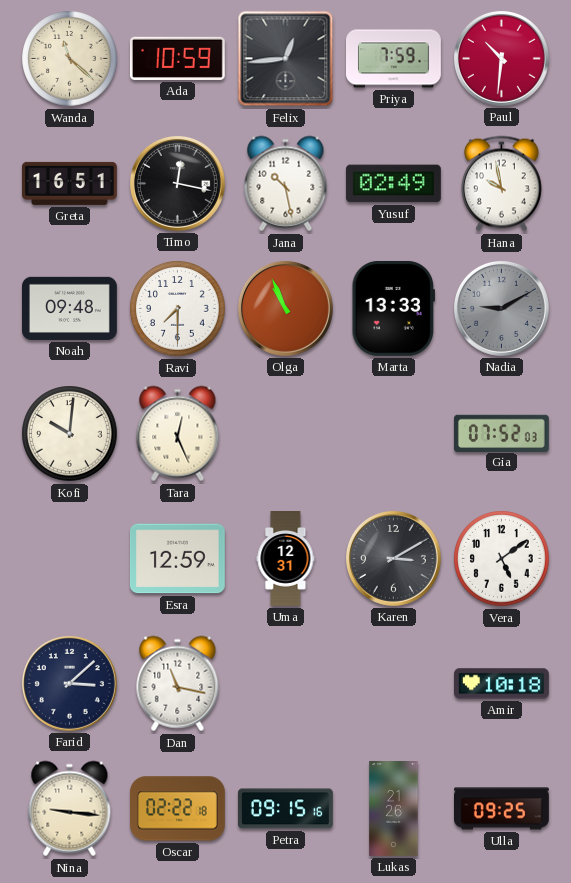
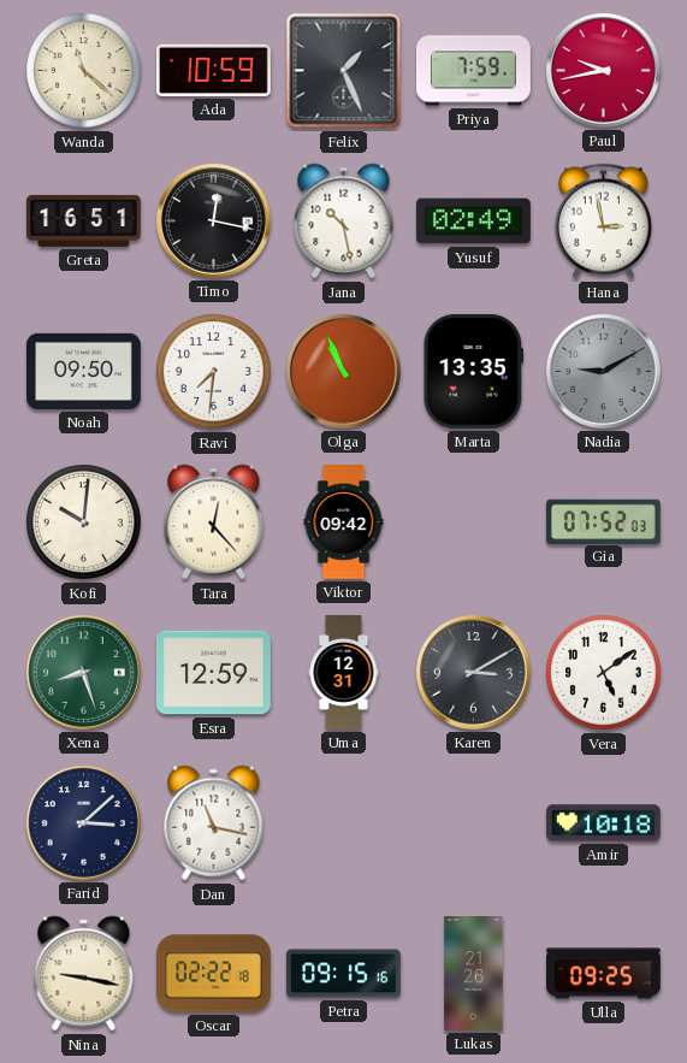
Felix: 12:44 -> 1:26 (344, 71)
Paul: 10:31 -> 9:43 (603, 70)
Hana: 9:58 -> 2:58 (603, 222)
Noah: 09:48 -> 09:50 (84, 371)
Ravi: 7:30 -> 7:31 (214, 372)
Marta: 13:33 -> 13:35 (473, 371)
Tara: 12:26 -> 12:23 (214, 522)
Viktor: none -> 09:42 (344, 522)
Xena: none -> 8:27 (83, 672)
Nina: 9:16 -> 9:17 (84, 974)
